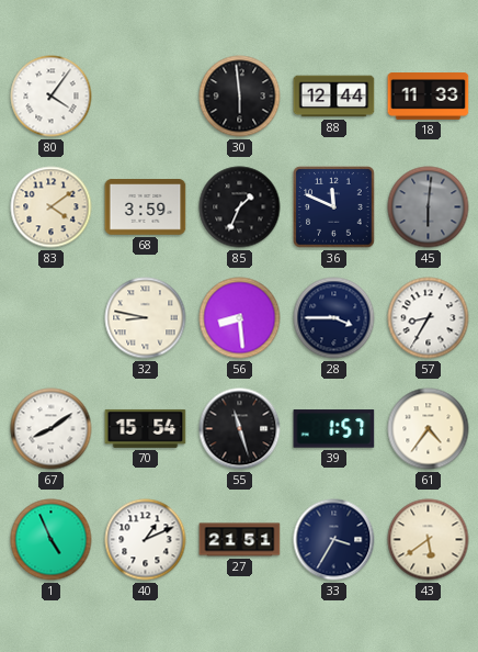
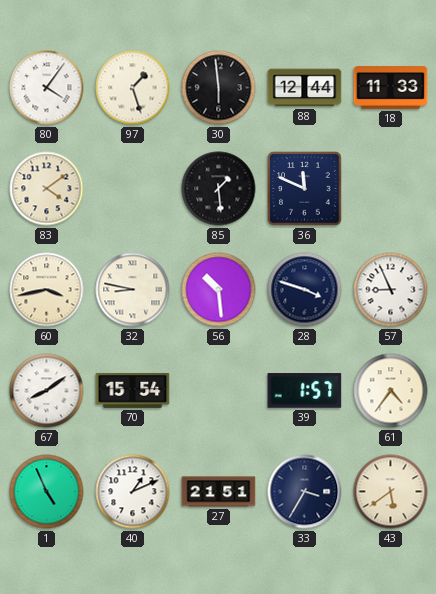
97: none -> 1:27 (133, 88)
68: 3:59 -> none (146, 207)
85: 1:34 -> 1:29 (219, 189)
45: 6:01 -> none (429, 207)
60: none -> 3:43 (47, 290)
56: 8:29 -> 10:29 (219, 290)
28: 3:45 -> 3:48 (305, 290)
57: 8:35 -> 8:56 (391, 290)
55: 11:27 -> none (240, 429)
